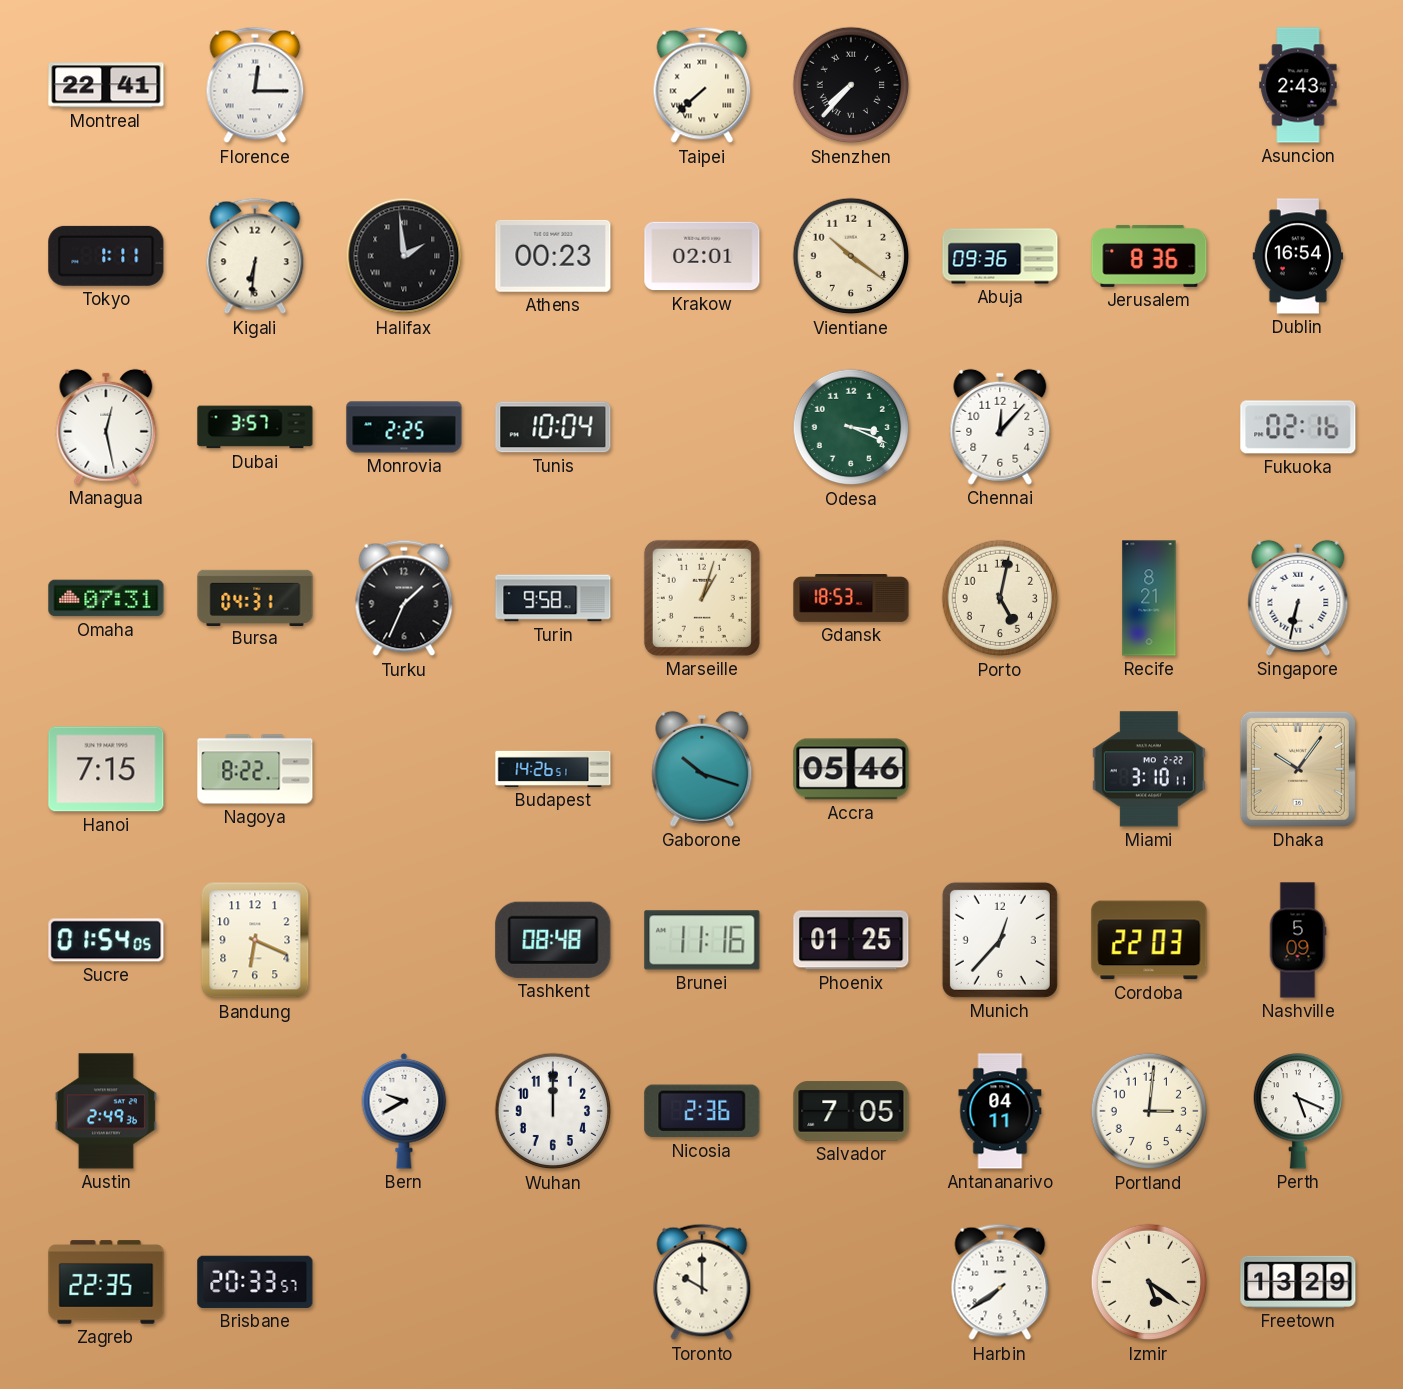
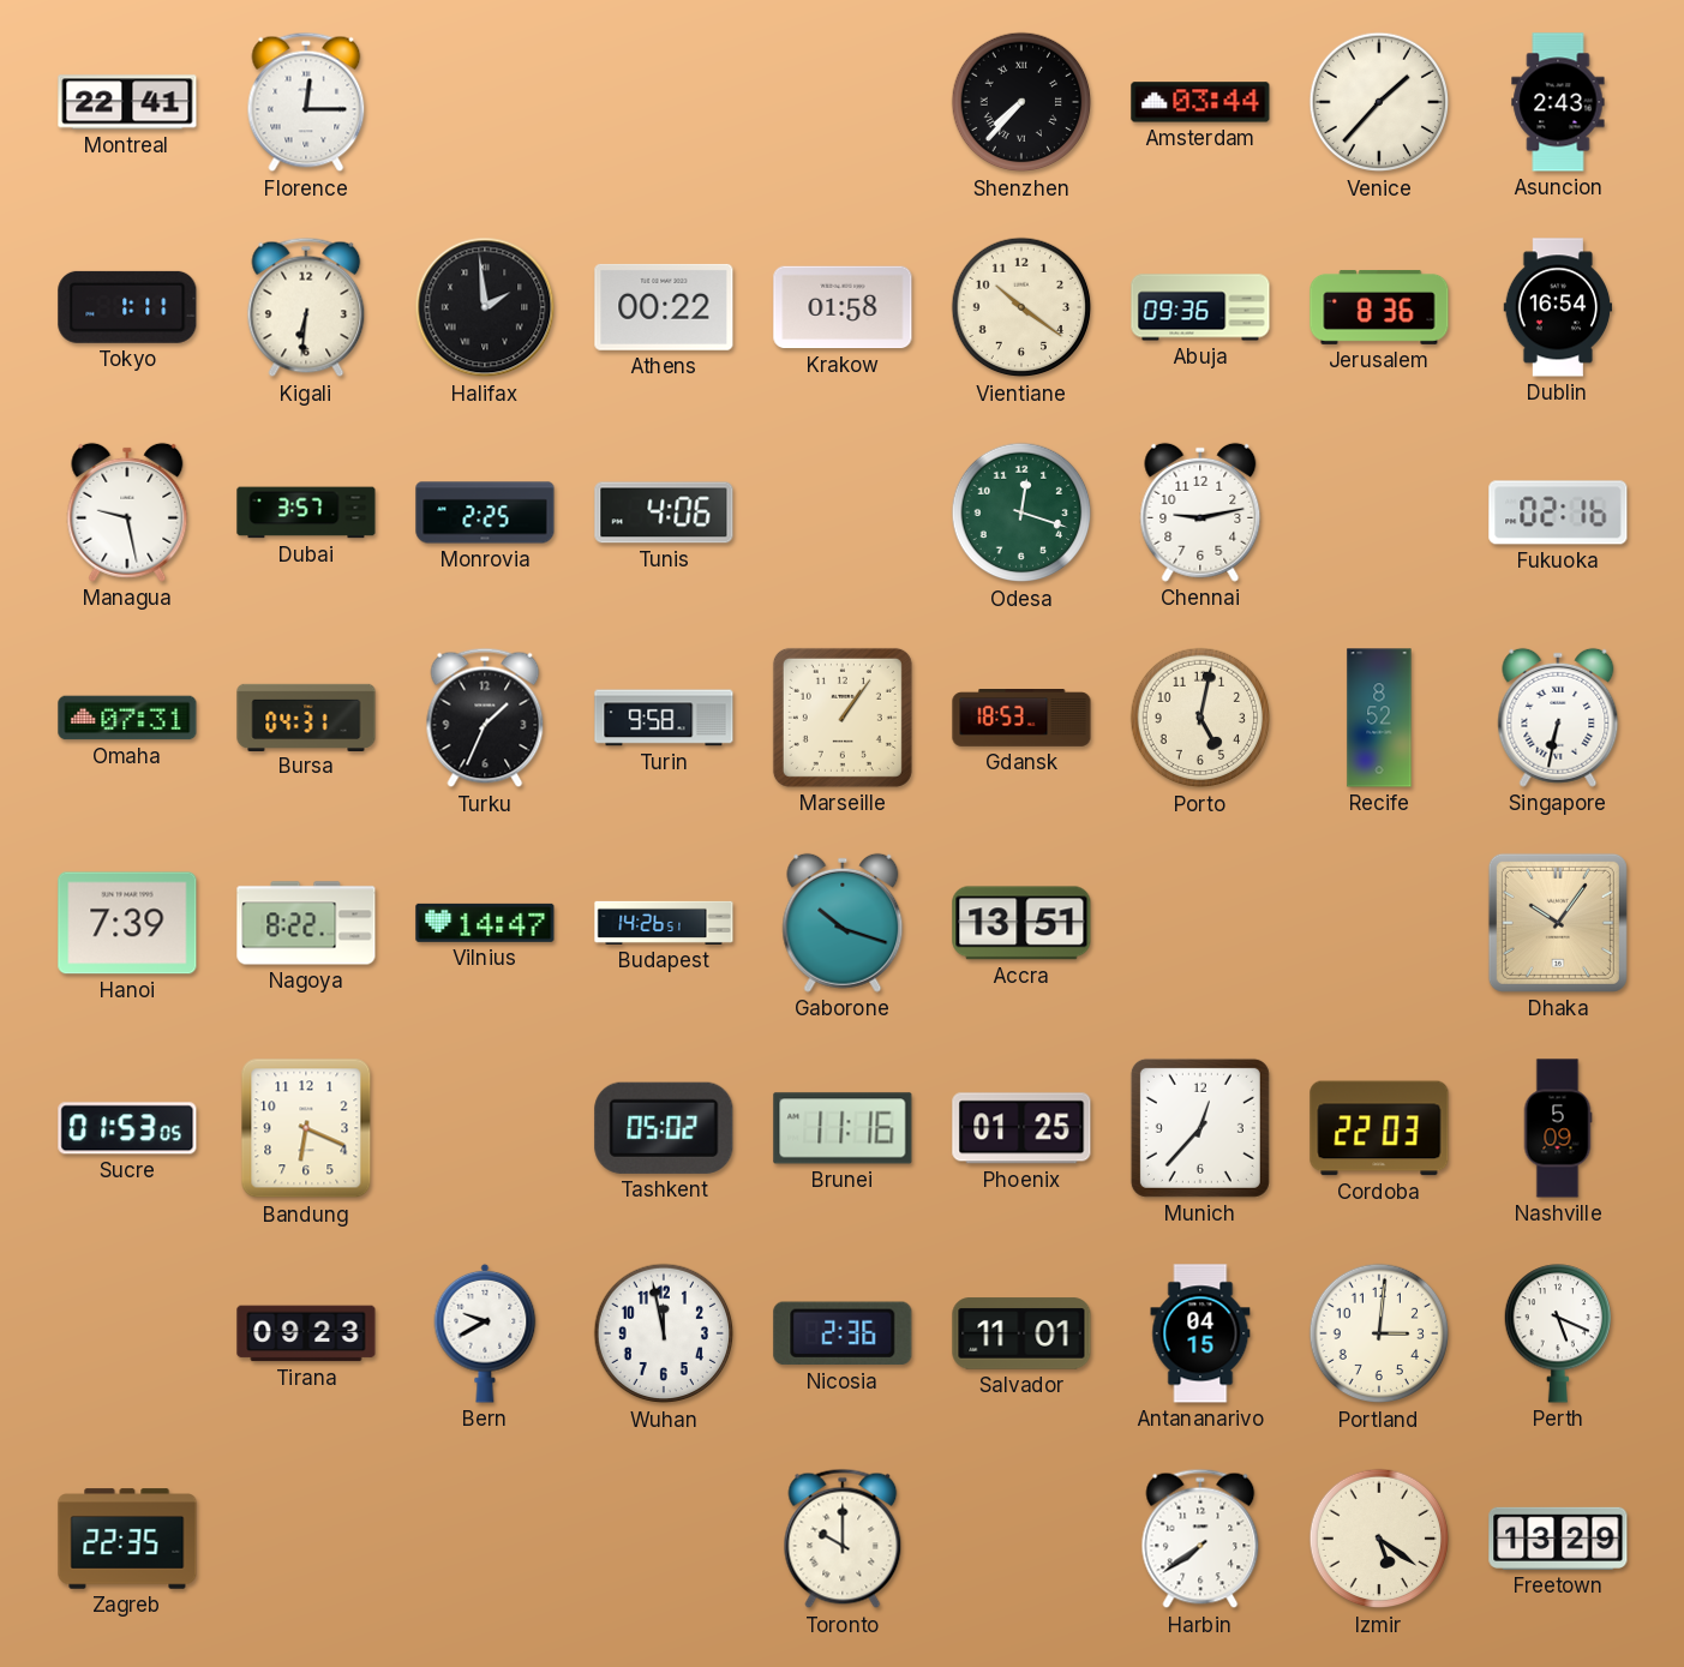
Taipei: 7:38 -> none (702, 85)
Amsterdam: none -> 03:44 (1200, 102)
Venice: none -> 1:37 (1379, 102)
Athens: 00:23 -> 00:22 (664, 307)
Krakow: 02:01 -> 01:58 (843, 307)
Managua: 12:28 -> 9:28 (127, 512)
Tunis: 10:04 -> 4:06 (664, 512)
Odesa: 3:19 -> 12:18 (1021, 512)
Chennai: 12:07 -> 9:13 (1200, 512)
Marseille: 1:03 -> 1:06 (843, 718)
Recife: 8:21 -> 8:52 (1379, 718)
Hanoi: 7:15 -> 7:39 (127, 923)
Vilnius: none -> 14:47 (485, 923)
Accra: 05:46 -> 13:51 (1021, 923)
Miami: 3:10 -> none (1149, 769)
Sucre: 01:54 -> 01:53 (127, 1128)
Tashkent: 08:48 -> 05:02 (664, 1128)
Austin: 2:49 -> none (106, 1111)
Tirana: none -> 09:23 (306, 1333)
Wuhan: 12:00 -> 11:58 (664, 1333)
Salvador: 7:05 -> 11:01 (1021, 1333)
Antananarivo: 04:11 -> 04:15 (1200, 1333)
Brisbane: 20:33 -> none (255, 1282)
